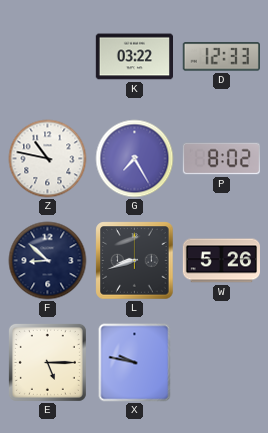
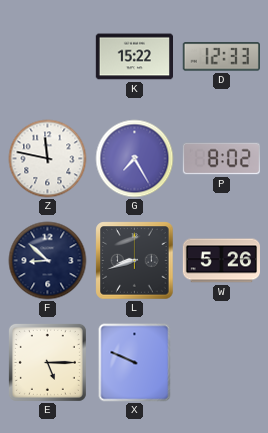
K: 03:22 -> 15:22 (134, 57)
Z: 10:47 -> 11:47 (48, 159)
X: 9:47 -> 9:49 (135, 363)
